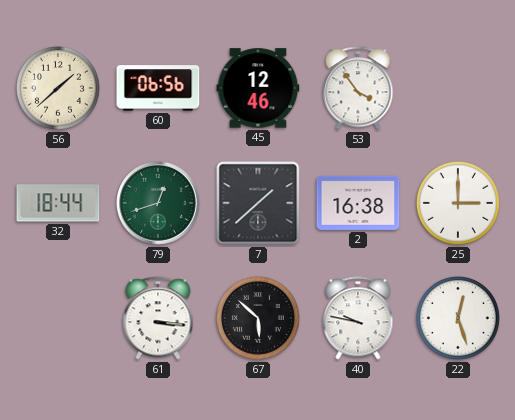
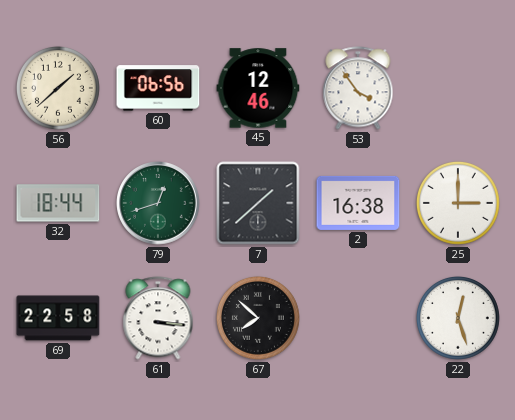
69: none -> 22:58 (58, 318)
67: 5:52 -> 7:52 (258, 318)
40: 9:47 -> none (358, 318)
